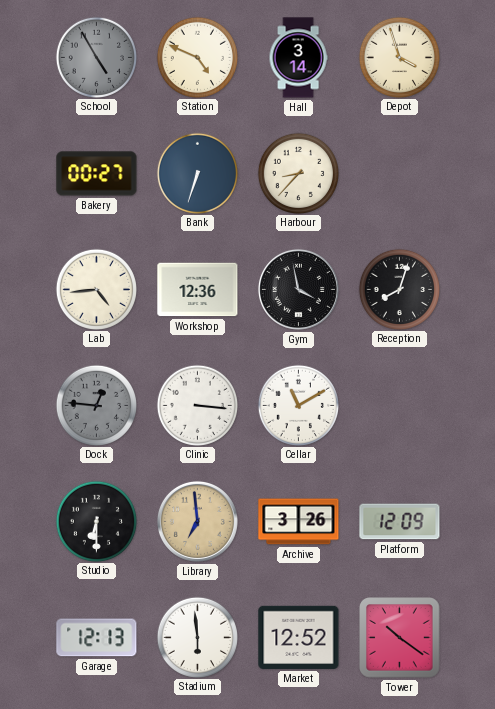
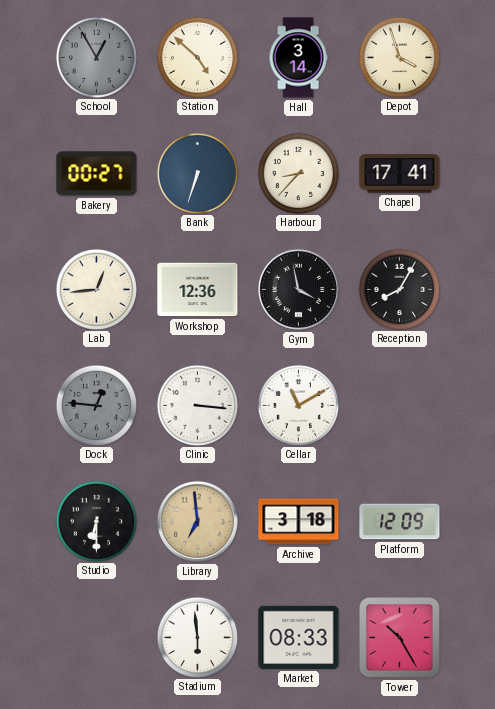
School: 4:55 -> 12:55 (96, 57)
Station: 4:49 -> 4:52 (197, 57)
Chapel: none -> 17:41 (400, 174)
Lab: 4:44 -> 12:44 (96, 289)
Reception: 8:03 -> 8:05 (399, 289)
Archive: 3:26 -> 3:18 (299, 522)
Garage: 12:13 -> none (97, 638)
Market: 12:52 -> 08:33 (299, 637)
Tower: 10:21 -> 10:25 (400, 638)
